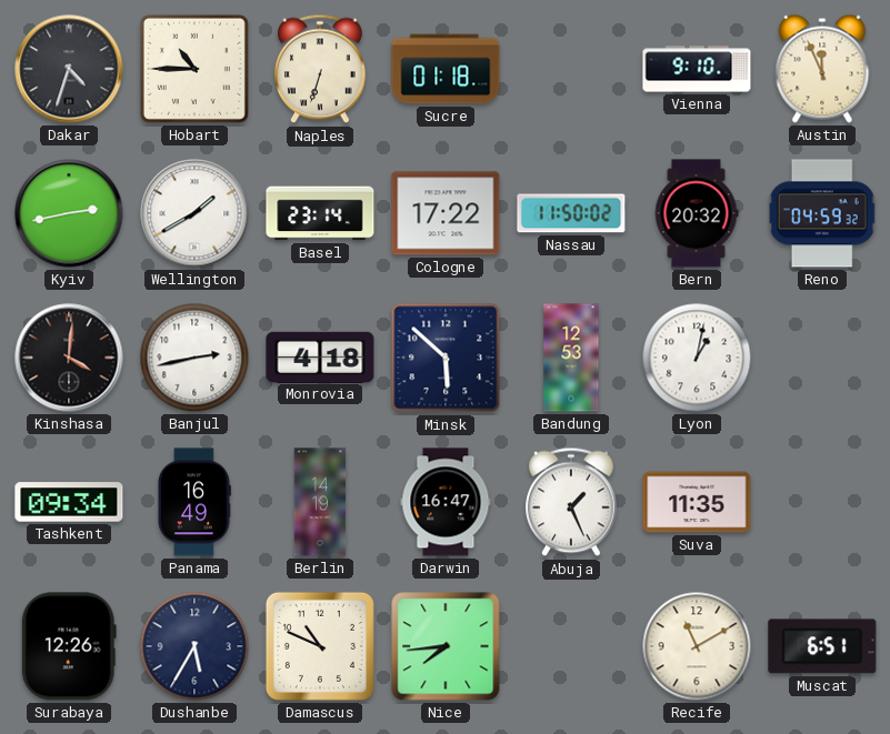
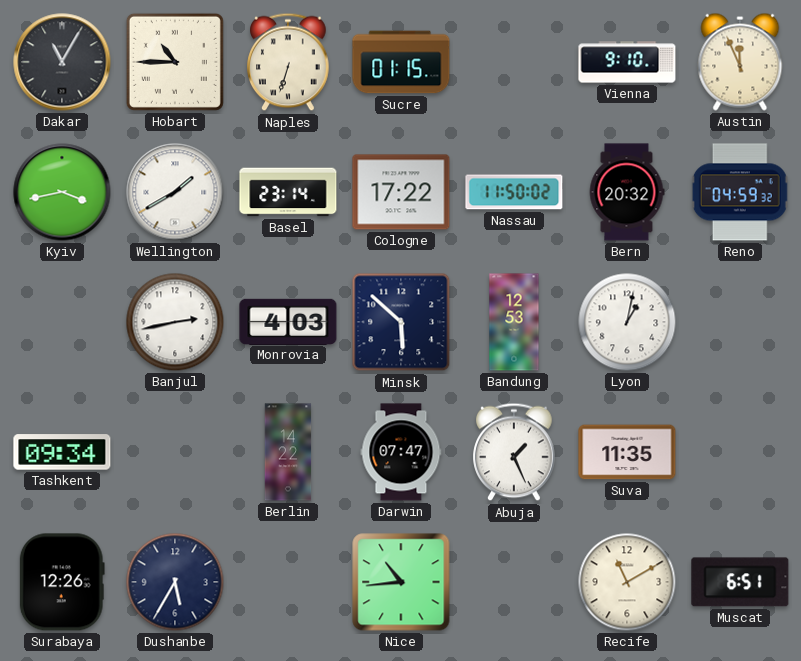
Dakar: 4:33 -> 11:05 (62, 62)
Sucre: 01:18 -> 01:15 (401, 62)
Kyiv: 2:43 -> 3:43 (62, 192)
Kinshasa: 4:01 -> none (69, 358)
Monrovia: 4:18 -> 4:03 (288, 321)
Panama: 16:49 -> none (194, 502)
Berlin: 14:19 -> 14:22 (288, 452)
Darwin: 16:47 -> 07:47 (401, 452)
Damascus: 10:49 -> none (320, 646)
Nice: 7:44 -> 10:44 (401, 582)
